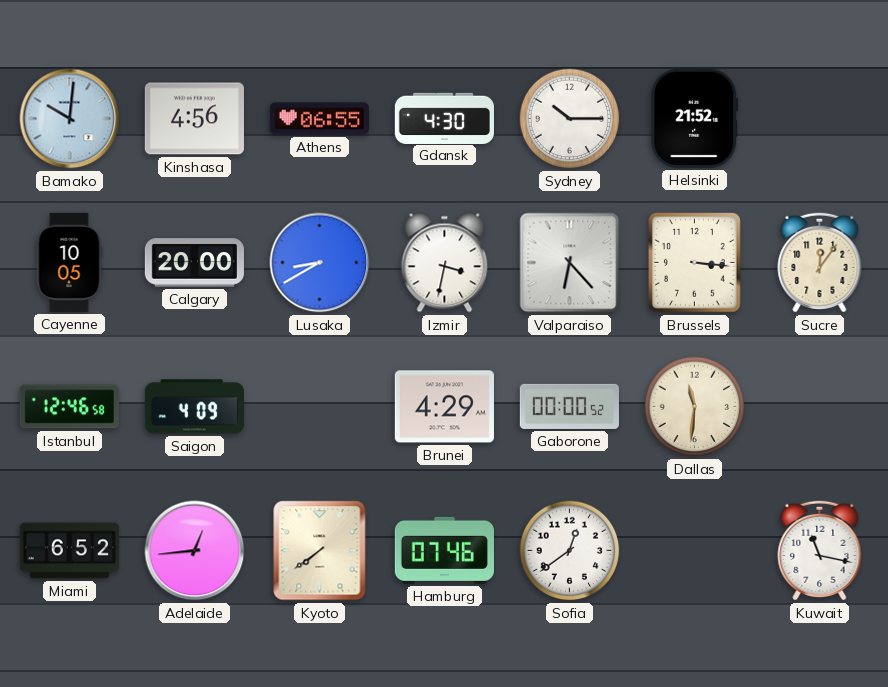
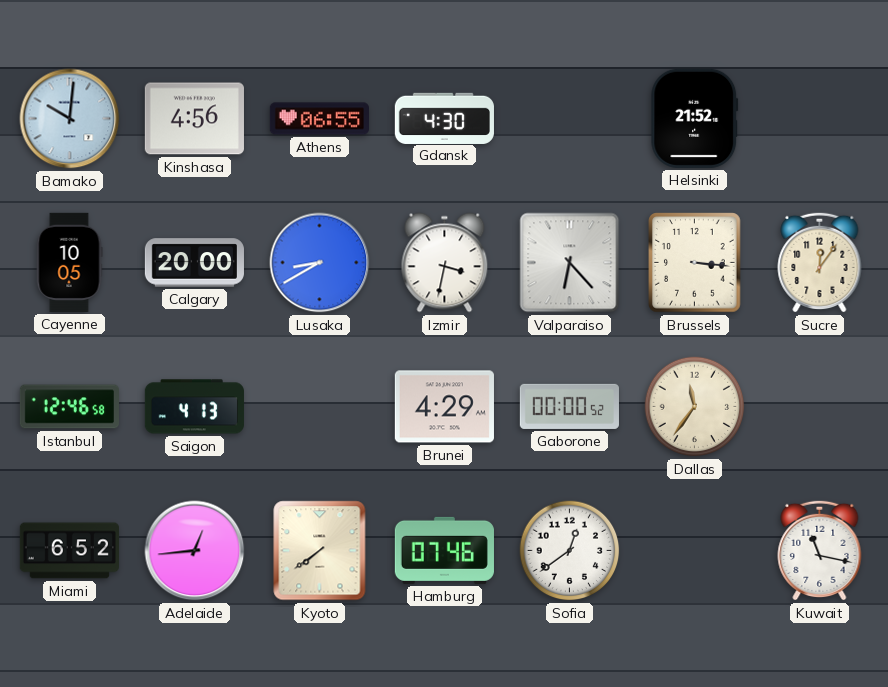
Sydney: 10:15 -> none (570, 119)
Saigon: 4:09 -> 4:13 (194, 407)
Dallas: 11:31 -> 11:36 (695, 407)
